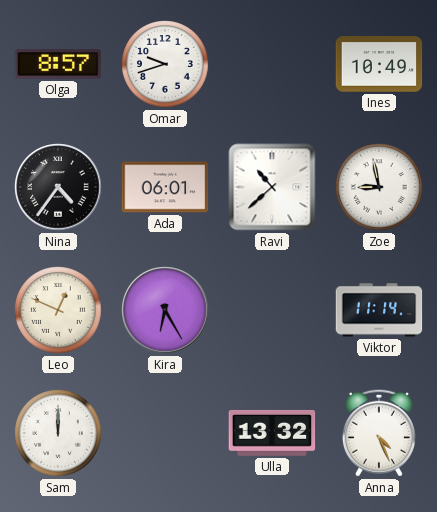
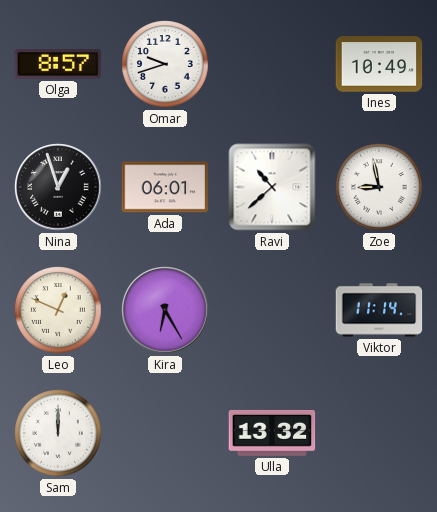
Nina: 4:36 -> 12:57 (58, 187)
Anna: 4:26 -> none (379, 433)
